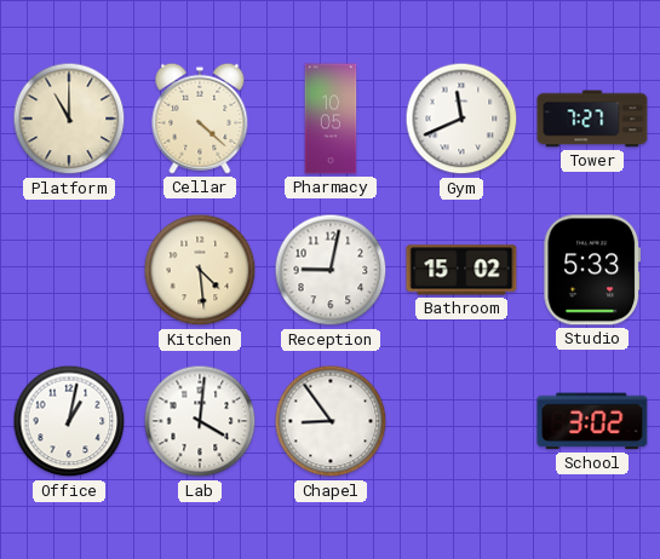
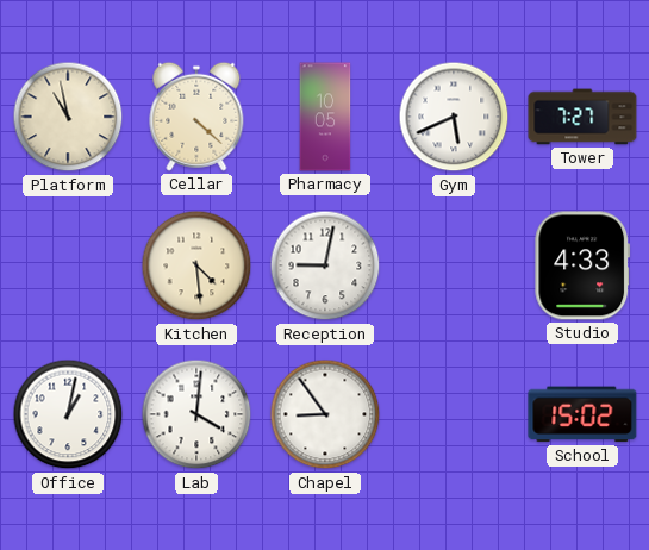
Platform: 11:00 -> 10:58 (68, 117)
Gym: 11:41 -> 5:41 (454, 117)
Bathroom: 15:02 -> none (461, 270)
Studio: 5:33 -> 4:33 (582, 265)
School: 3:02 -> 15:02 (582, 414)
